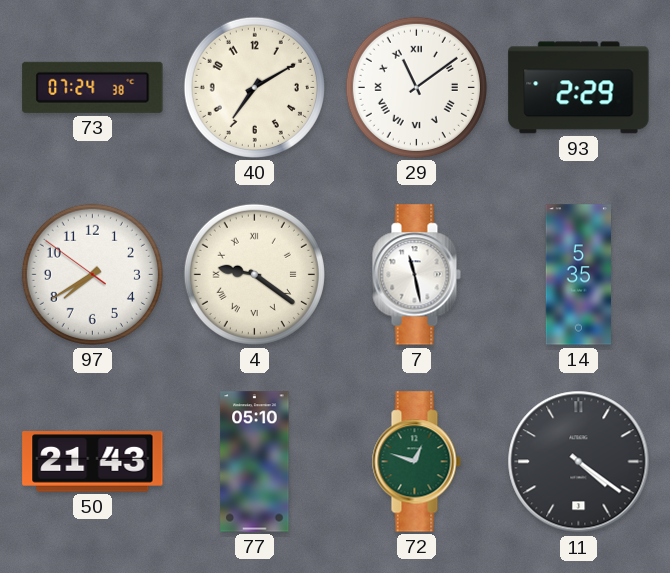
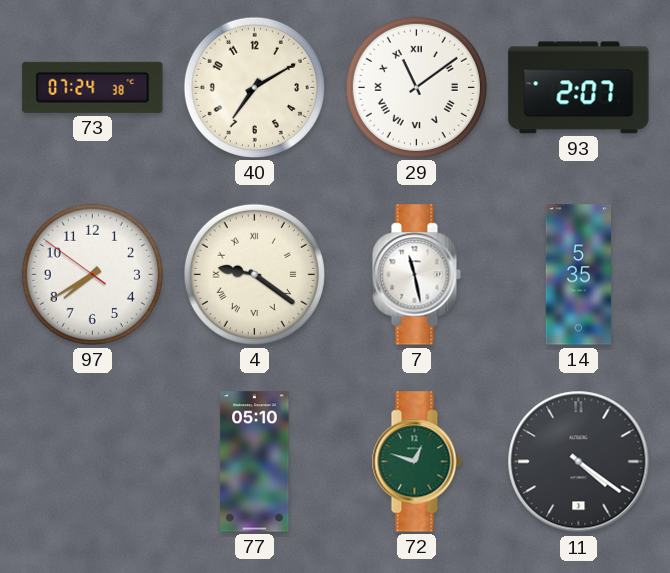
93: 2:29 -> 2:07 (579, 88)
50: 21:43 -> none (93, 462)
